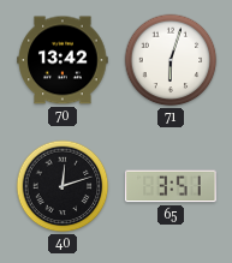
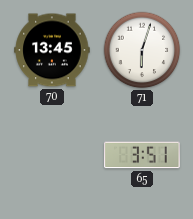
70: 13:42 -> 13:45 (52, 50)
40: 12:12 -> none (63, 186)
